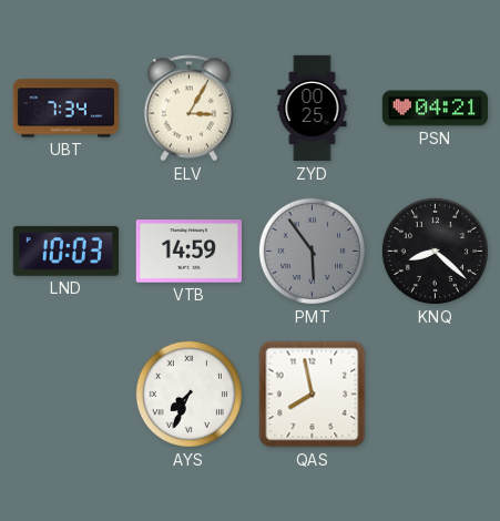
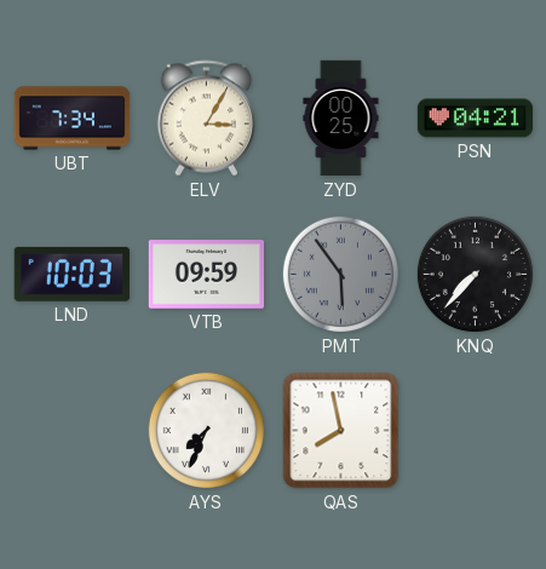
VTB: 14:59 -> 09:59 (206, 275)
KNQ: 8:22 -> 7:37 (475, 274)
